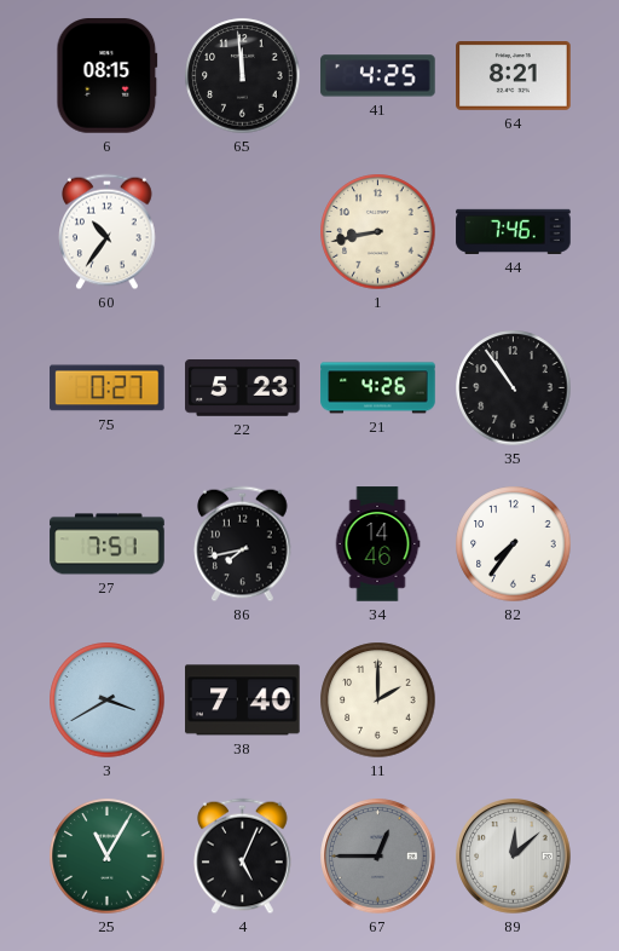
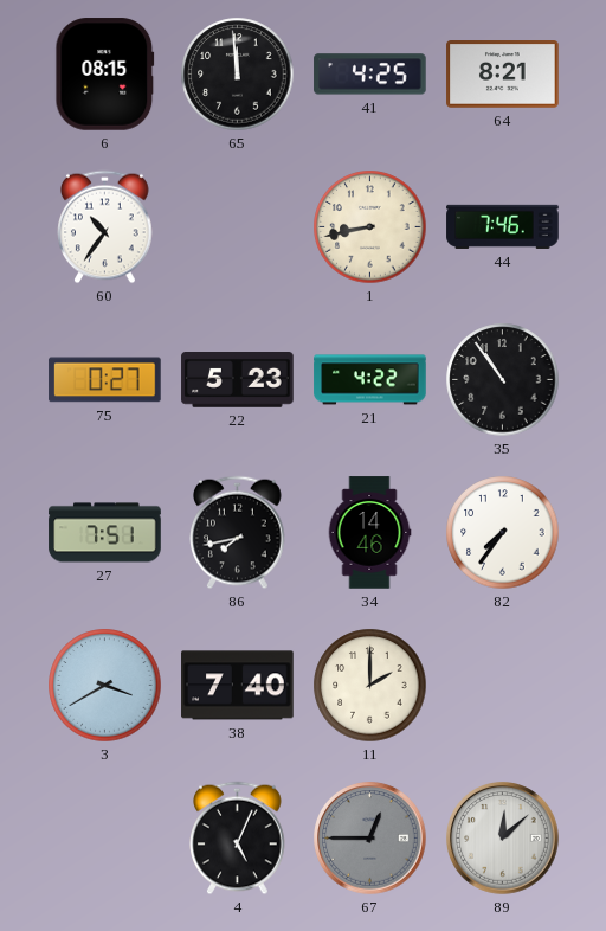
21: 4:26 -> 4:22 (370, 380)
25: 11:05 -> none (108, 857)
